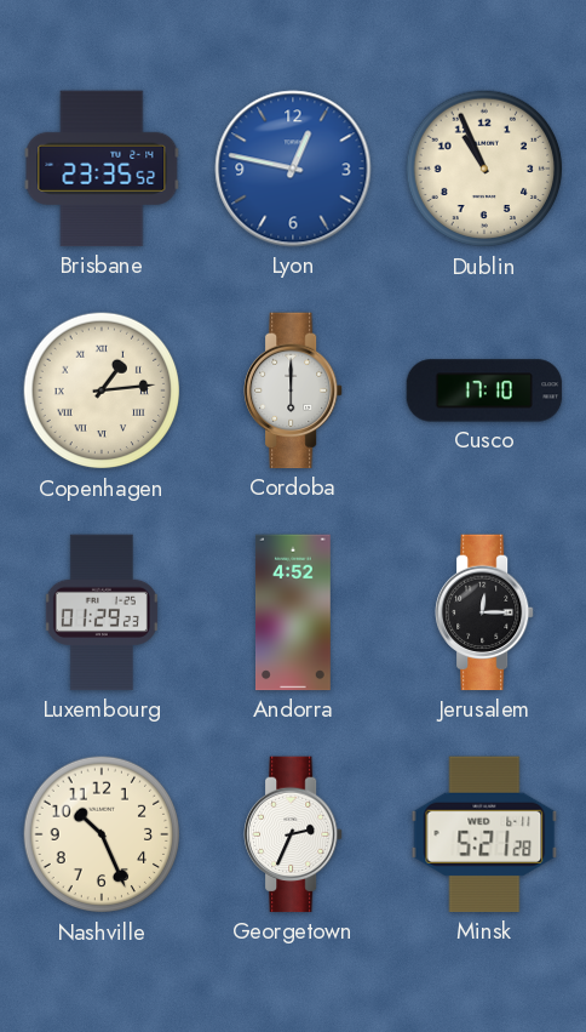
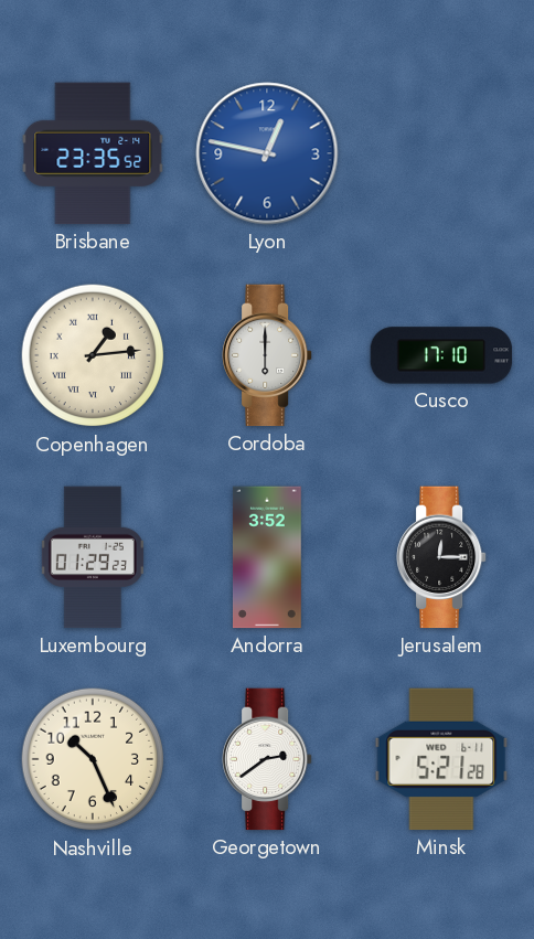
Dublin: 10:56 -> none (484, 169)
Andorra: 4:52 -> 3:52 (268, 557)
Georgetown: 2:34 -> 2:39 (268, 759)
